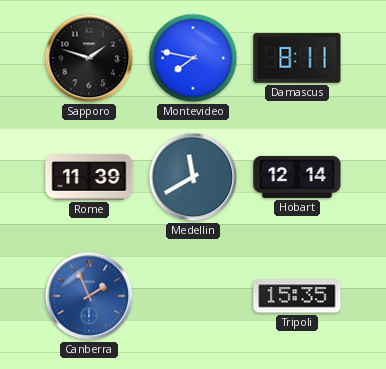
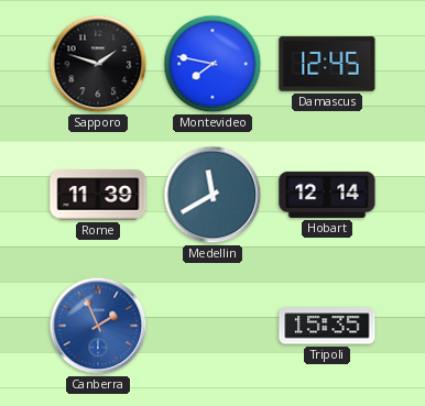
Damascus: 8:11 -> 12:45 (327, 64)
